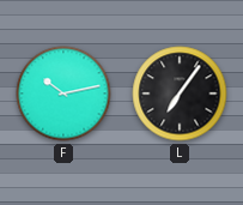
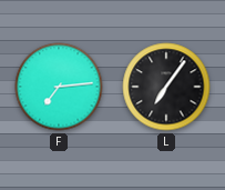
F: 10:13 -> 7:14 (59, 87)
